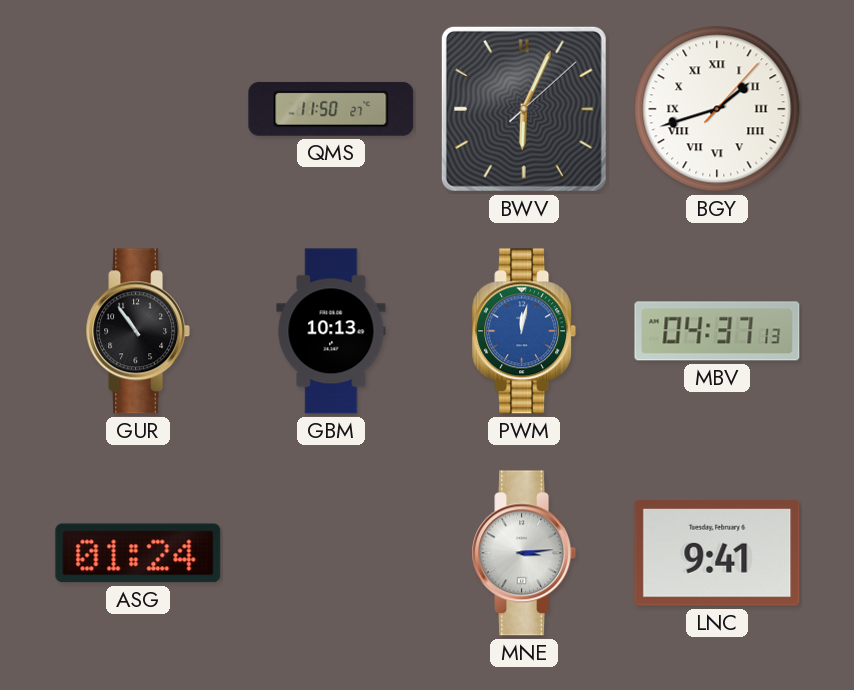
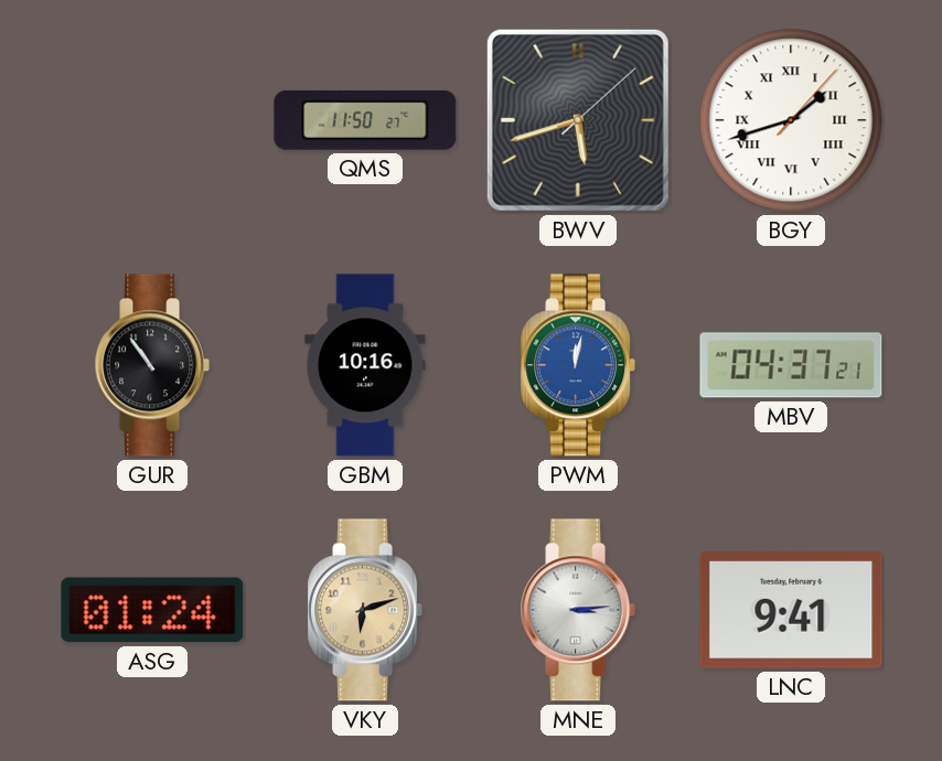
BWV: 6:04 -> 5:42 (578, 120)
GBM: 10:13 -> 10:16 (365, 365)
MBV: 04:37:13 -> 04:37:21 (791, 365)
VKY: none -> 6:12 (365, 610)
